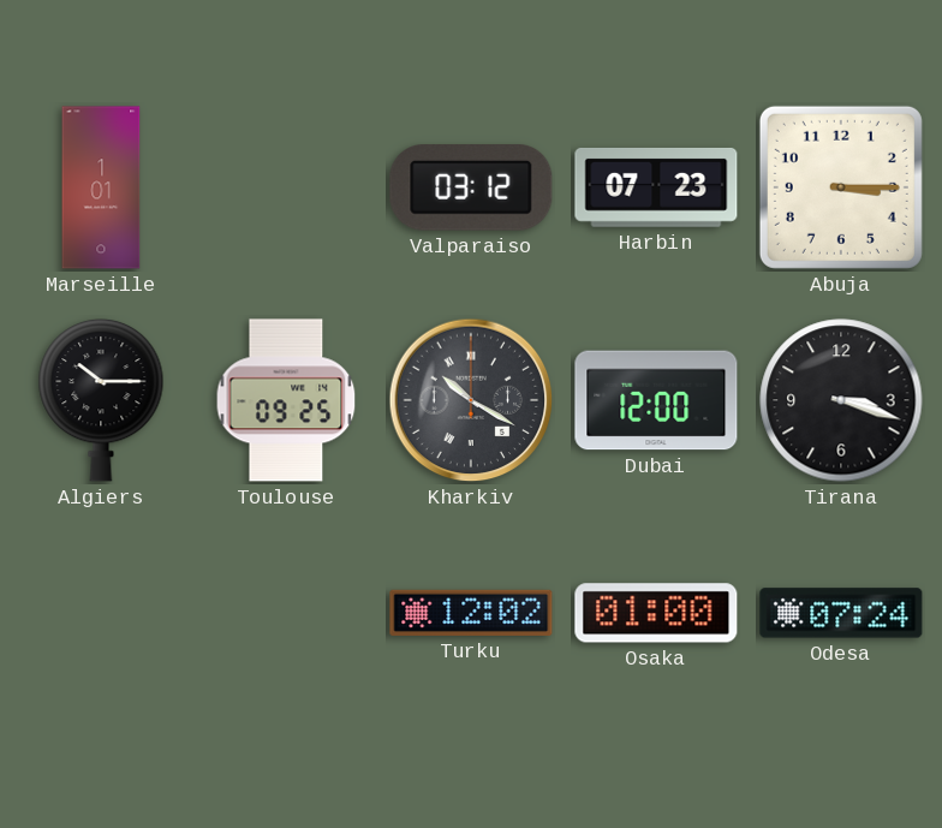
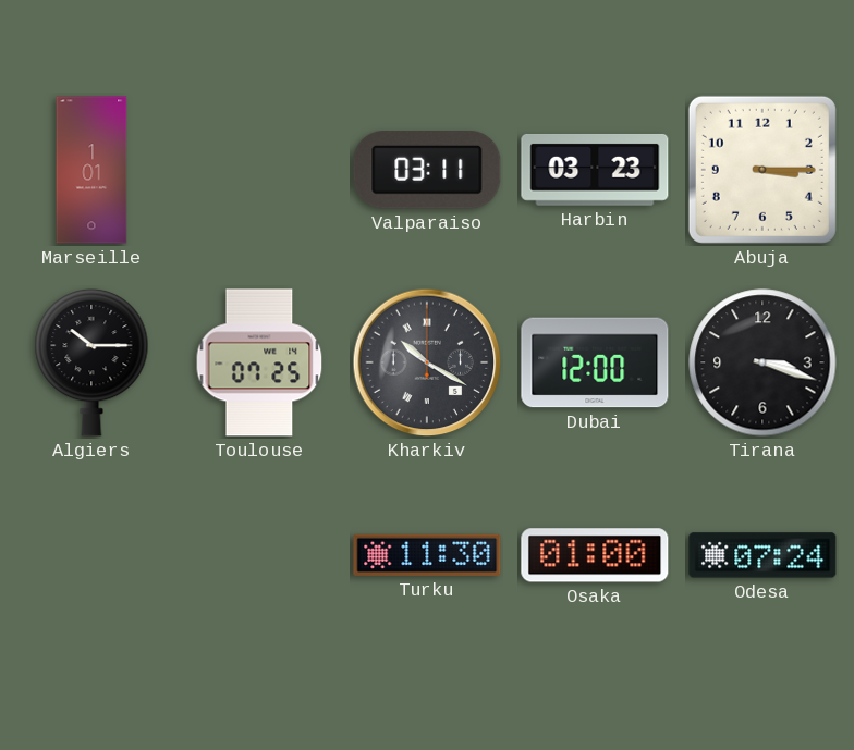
Valparaiso: 03:12 -> 03:11 (427, 171)
Harbin: 07:23 -> 03:23 (595, 170)
Toulouse: 09:25 -> 07:25 (259, 362)
Turku: 12:02 -> 11:30 (427, 555)
